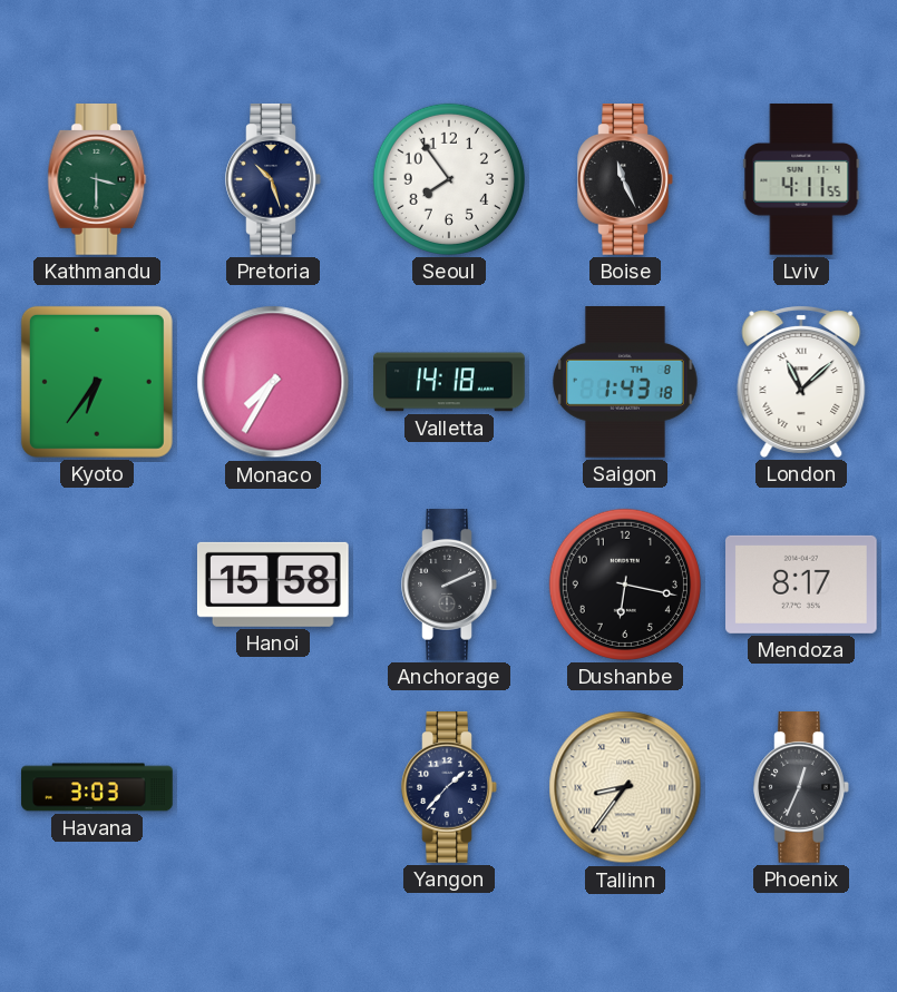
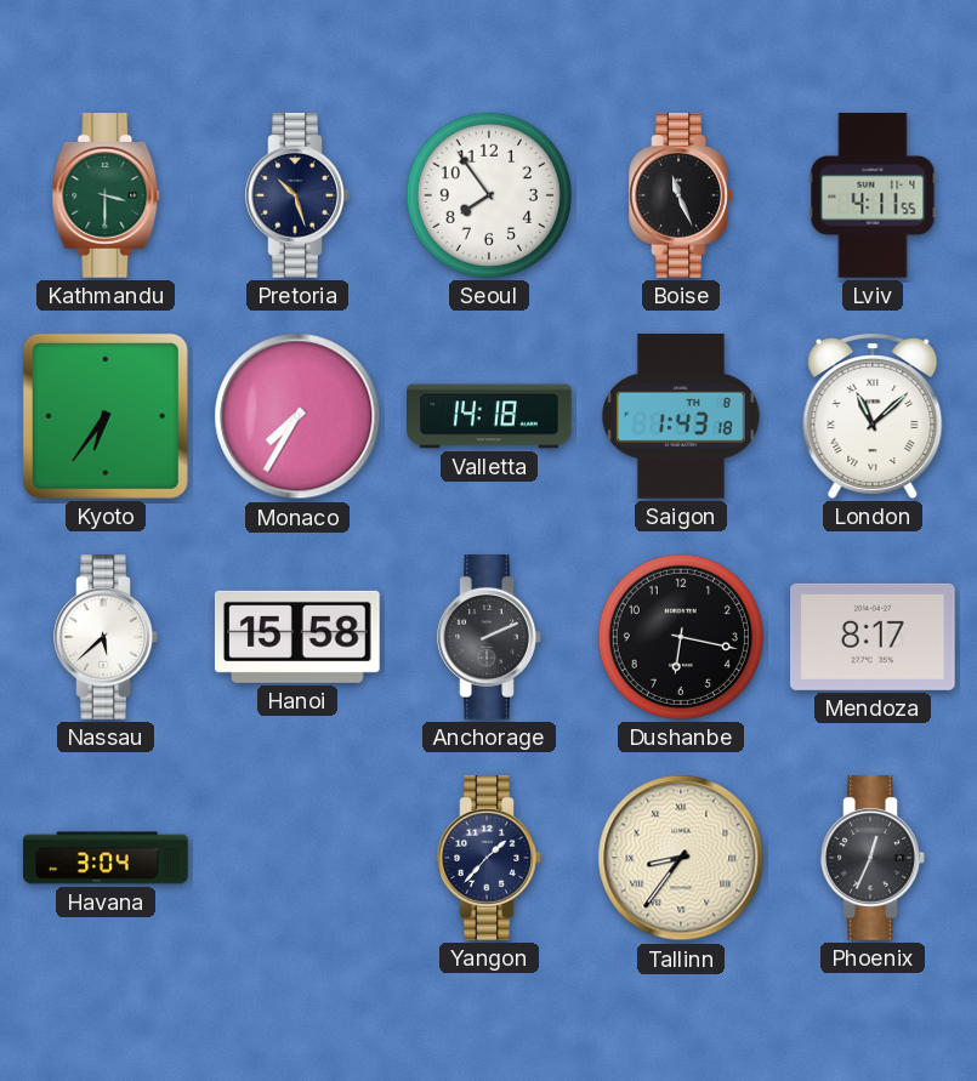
Nassau: none -> 5:38 (106, 638)
Havana: 3:03 -> 3:04 (106, 858)
